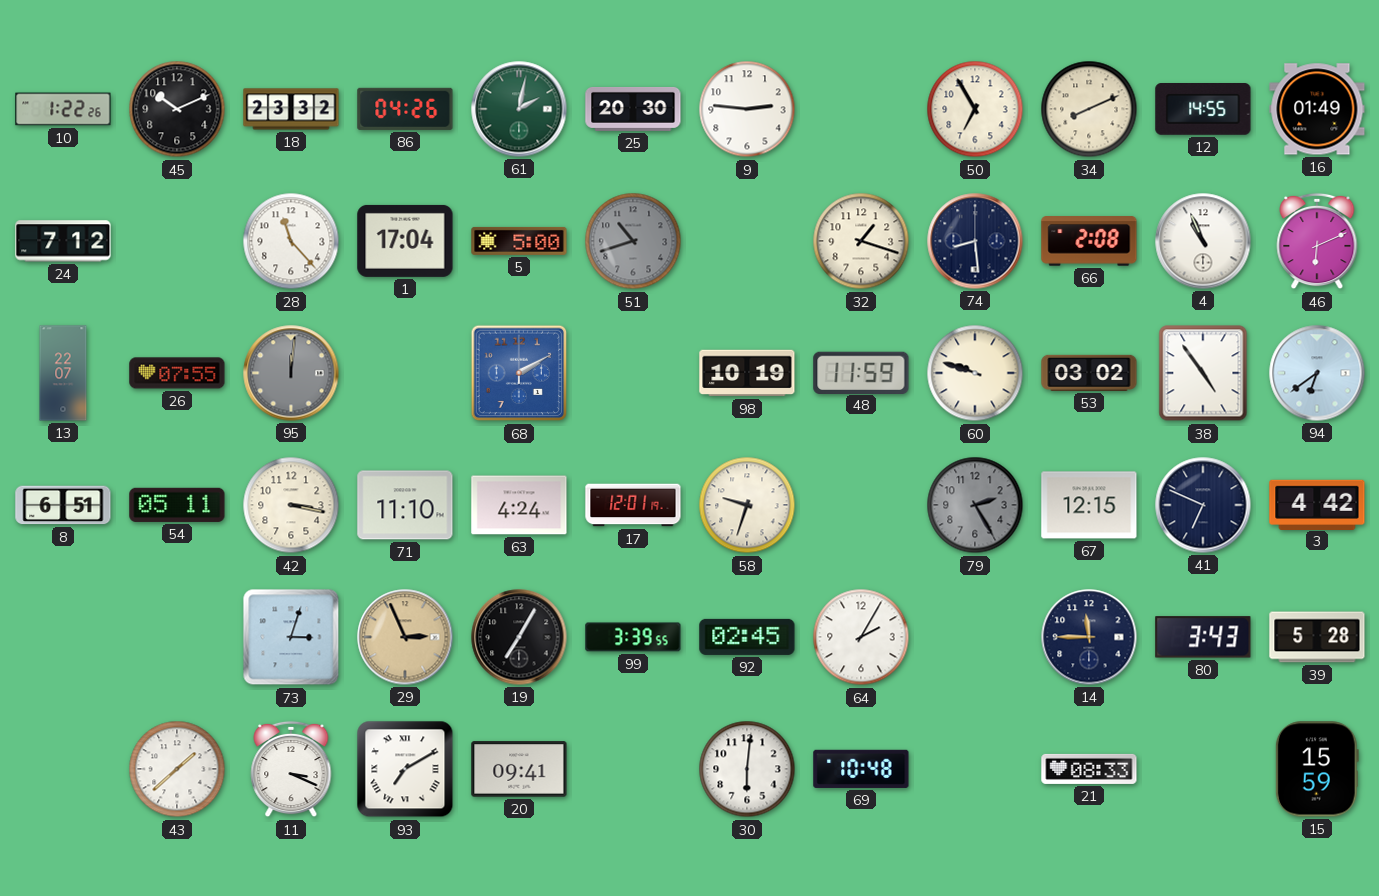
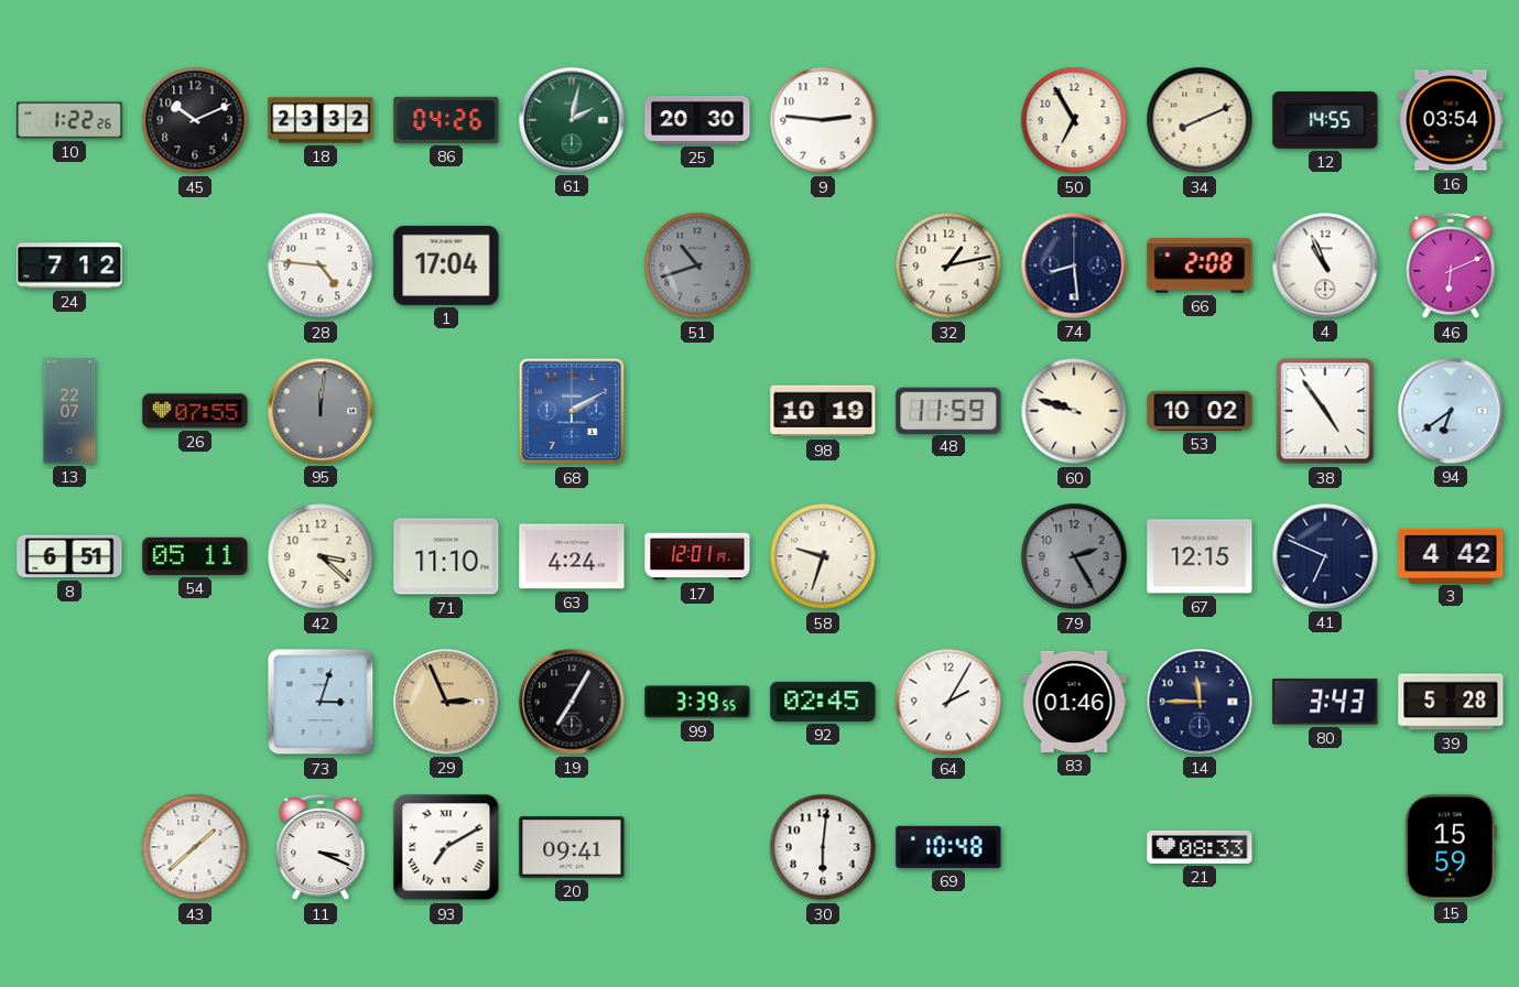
16: 01:49 -> 03:54 (1451, 120)
28: 11:23 -> 4:46 (321, 265)
5: 5:00 -> none (519, 241)
32: 1:18 -> 1:13 (948, 265)
53: 03:02 -> 10:02 (1200, 411)
42: 3:17 -> 3:22 (321, 556)
83: none -> 01:46 (1074, 702)
